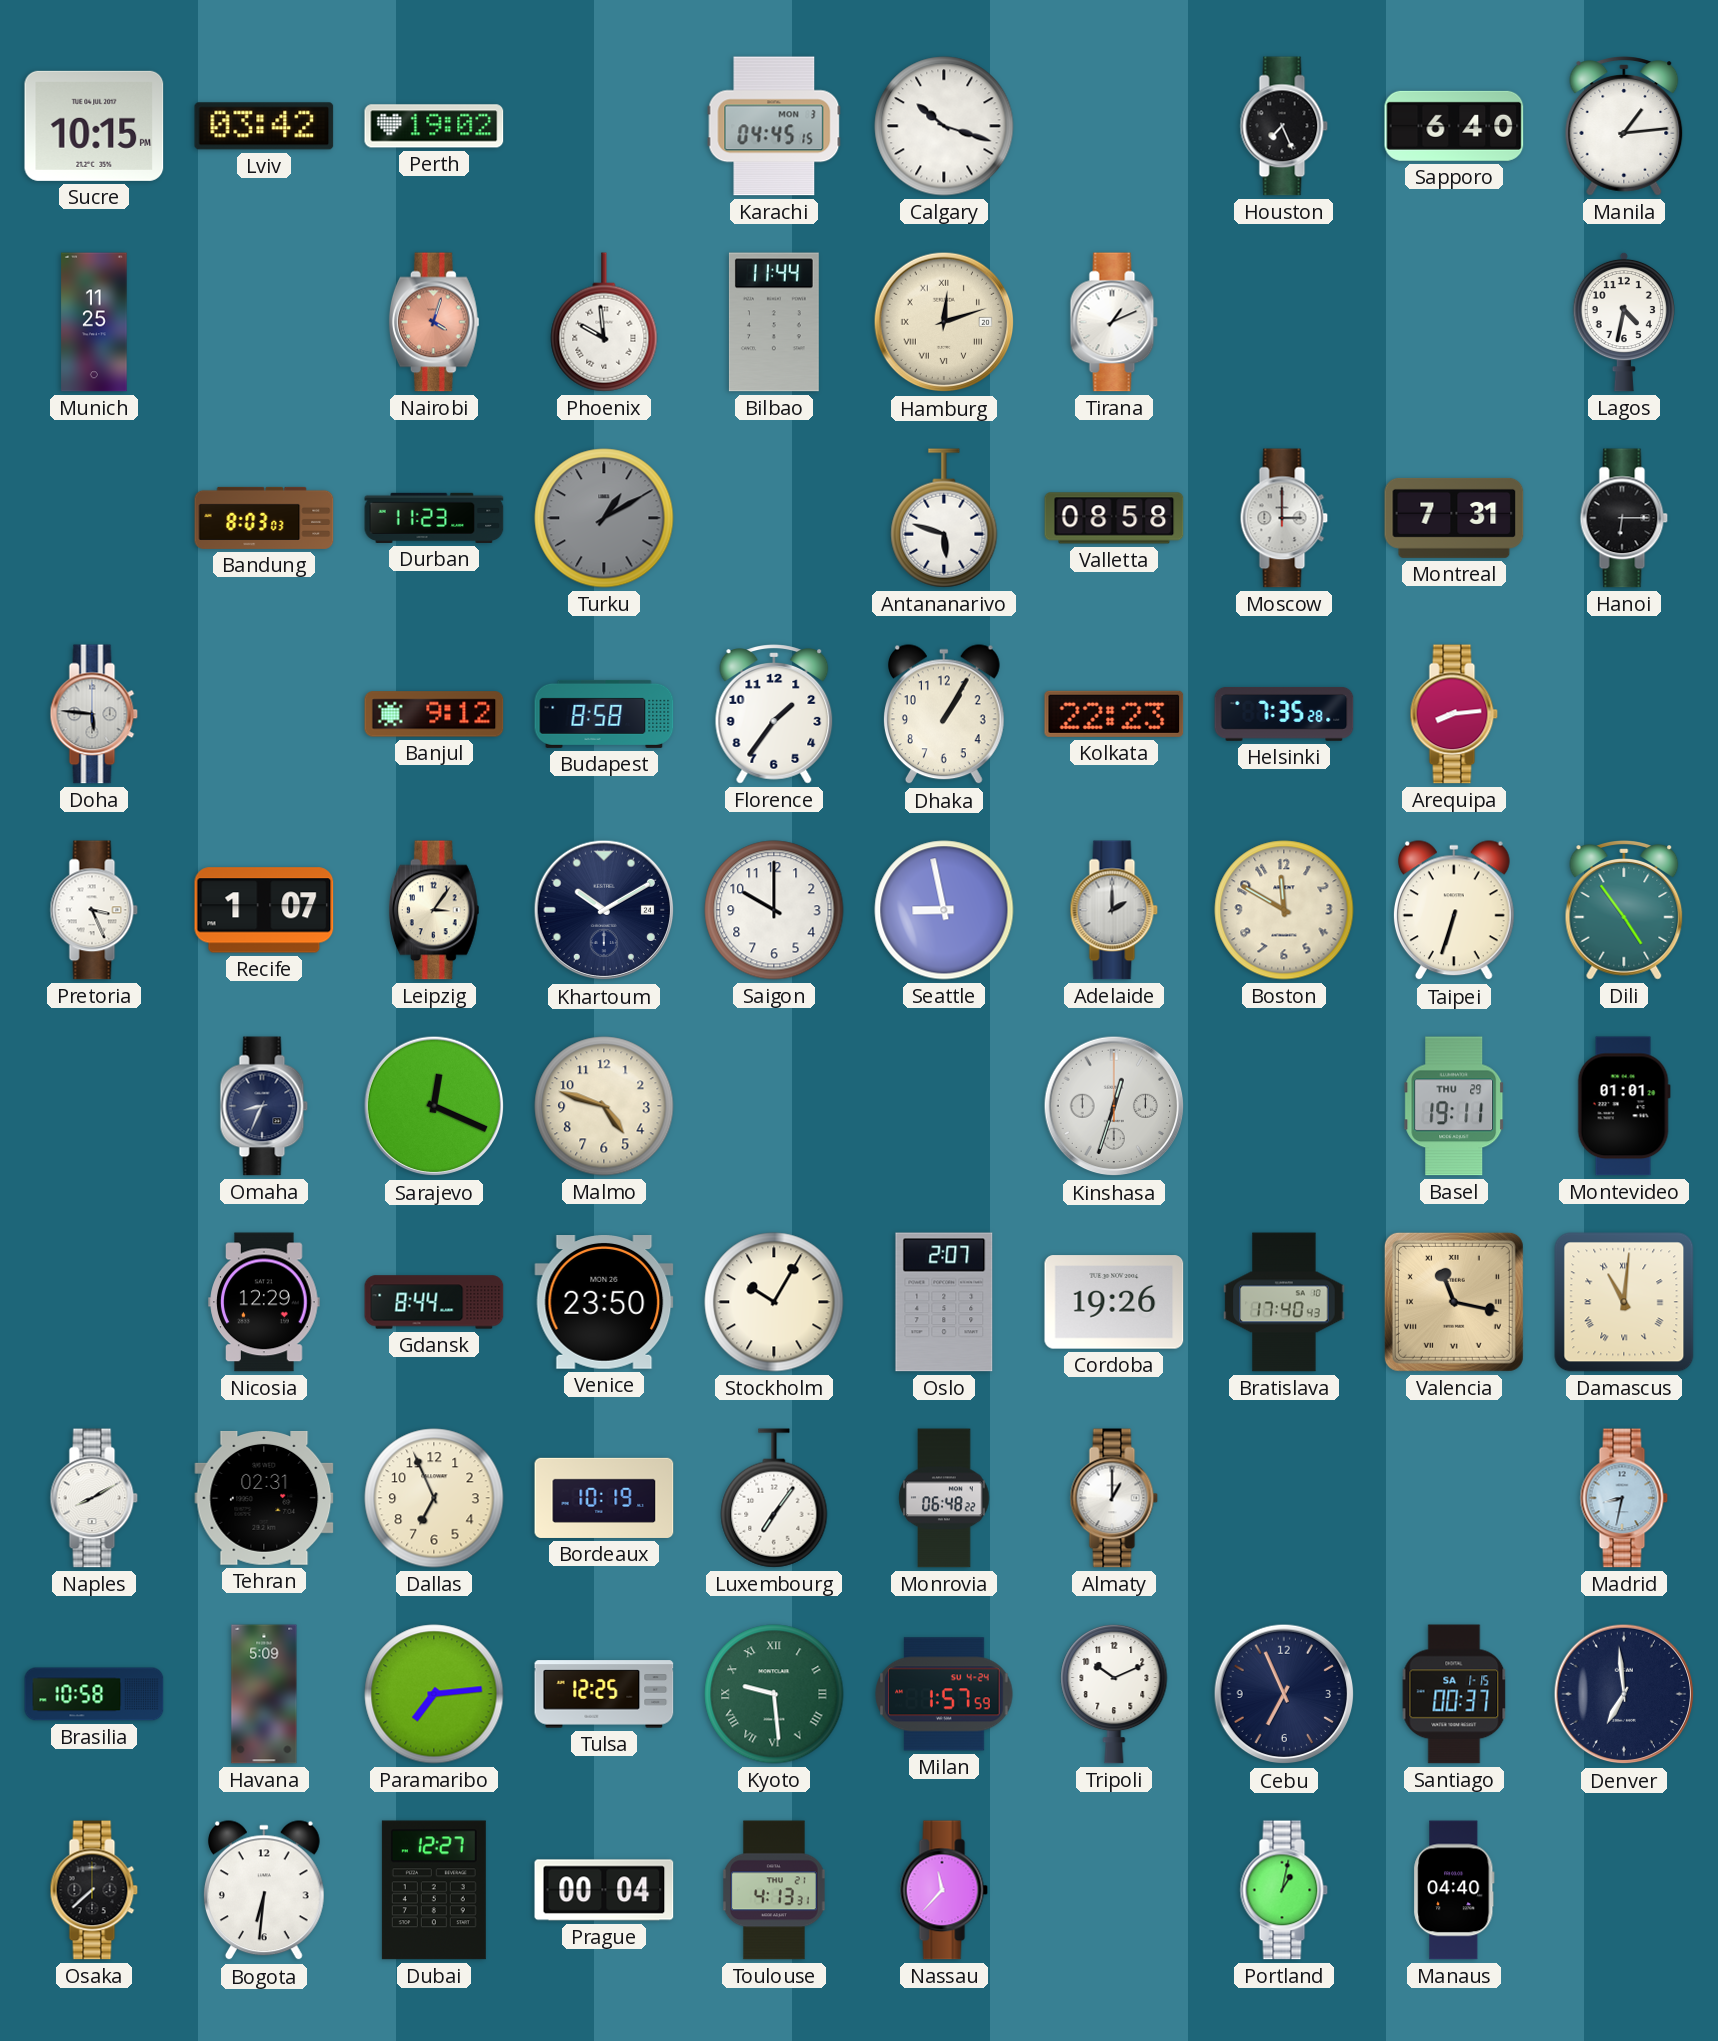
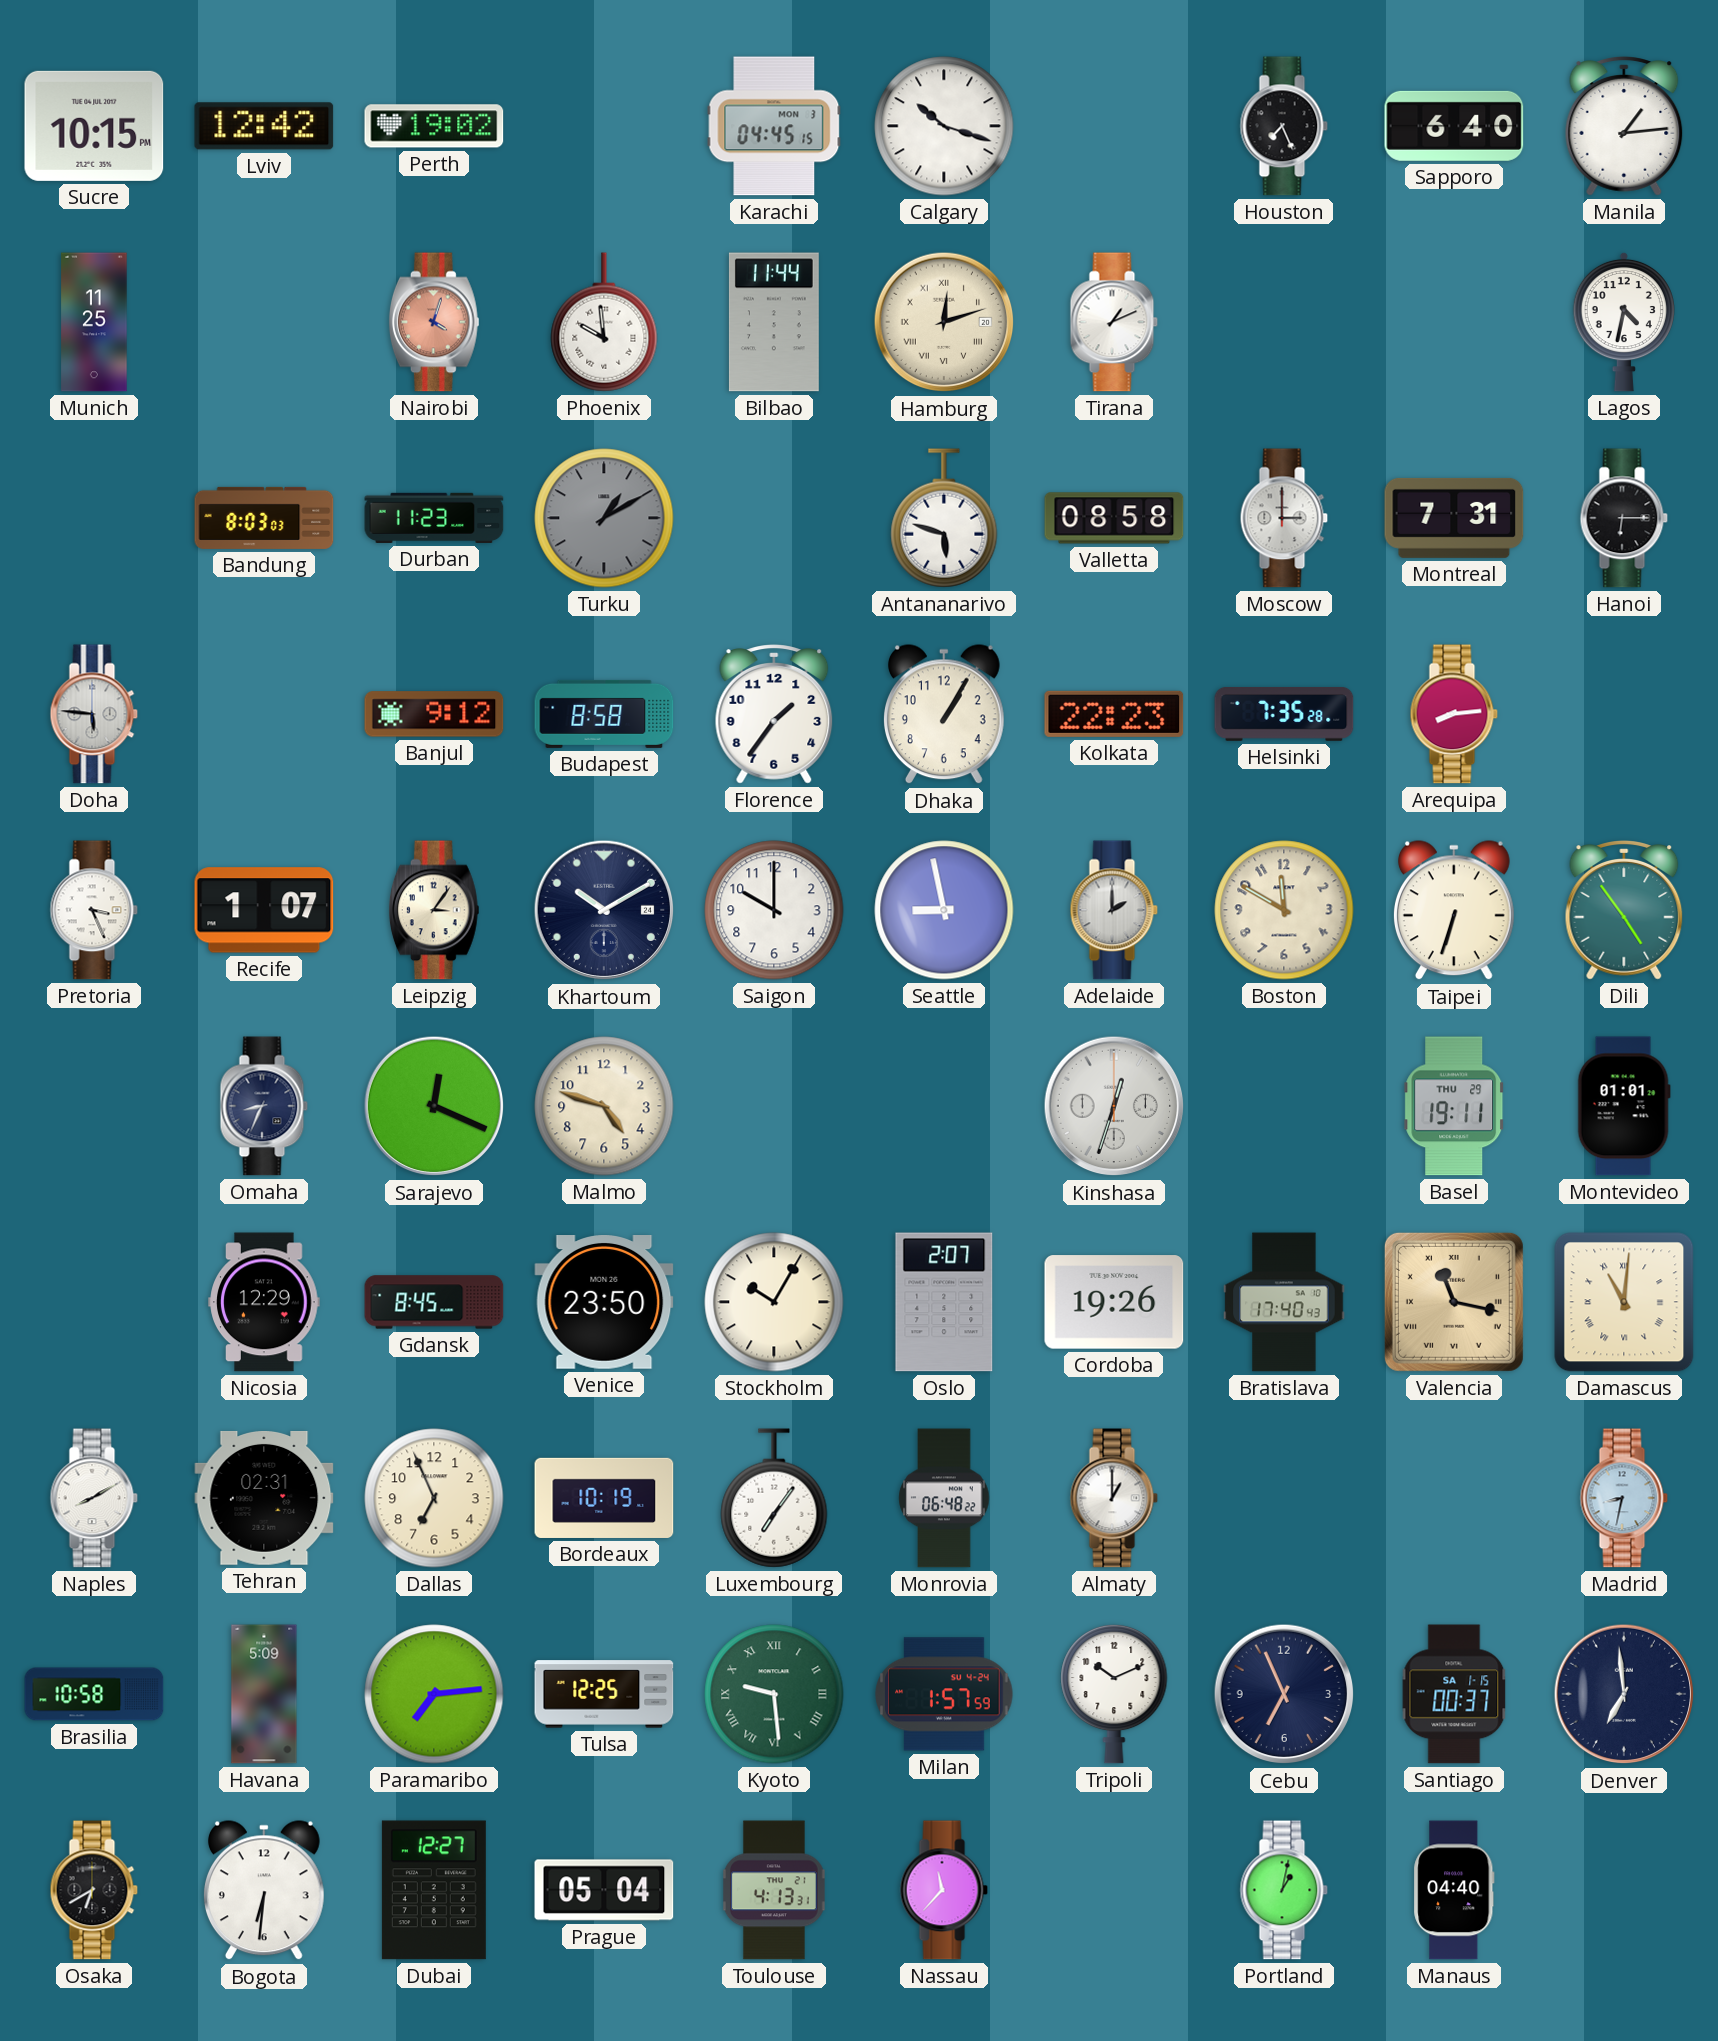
Lviv: 03:42 -> 12:42 (264, 126)
Gdansk: 8:44 -> 8:45 (434, 1302)
Osaka: 7:38 -> 6:40 (94, 1890)
Prague: 00:04 -> 05:04 (604, 1890)
